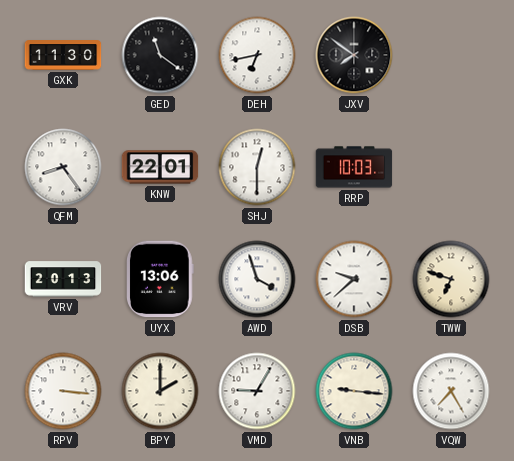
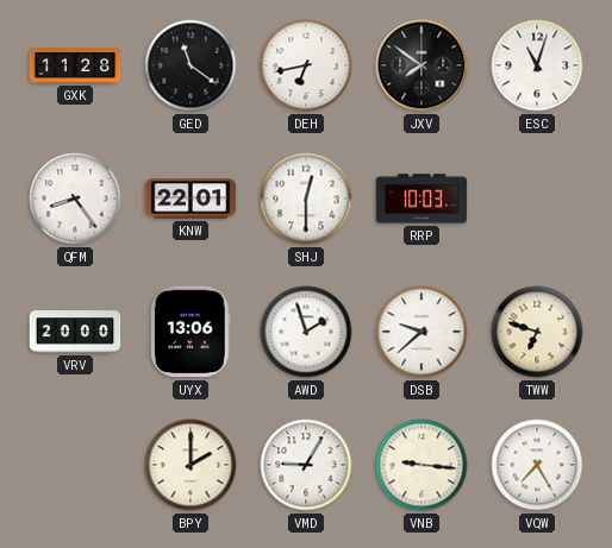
GXK: 11:30 -> 11:28 (75, 65)
ESC: none -> 11:03 (537, 65)
VRV: 20:13 -> 20:00 (75, 332)
AWD: 3:57 -> 1:57 (306, 332)
RPV: 3:16 -> none (63, 391)
